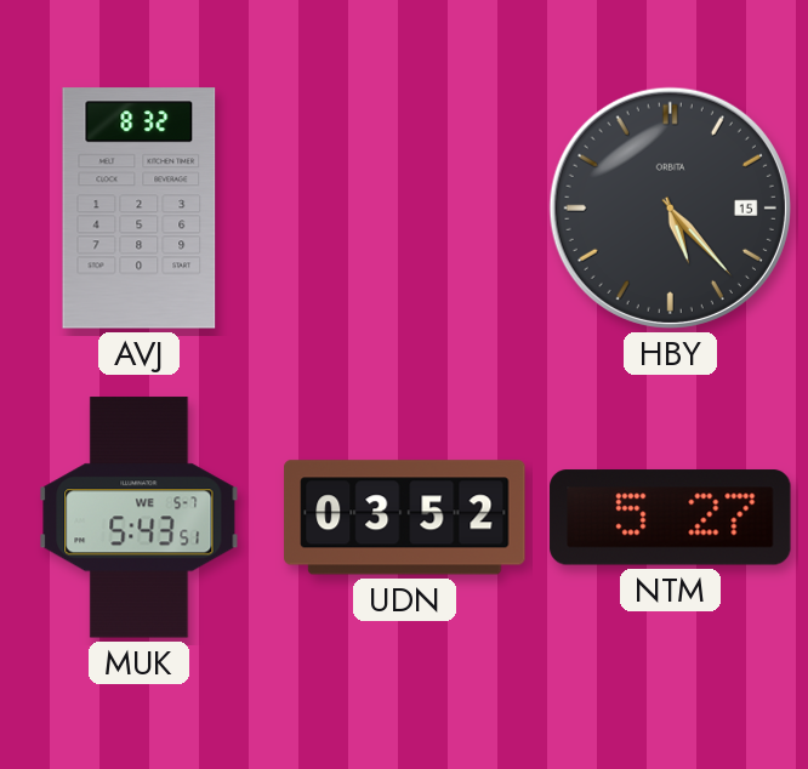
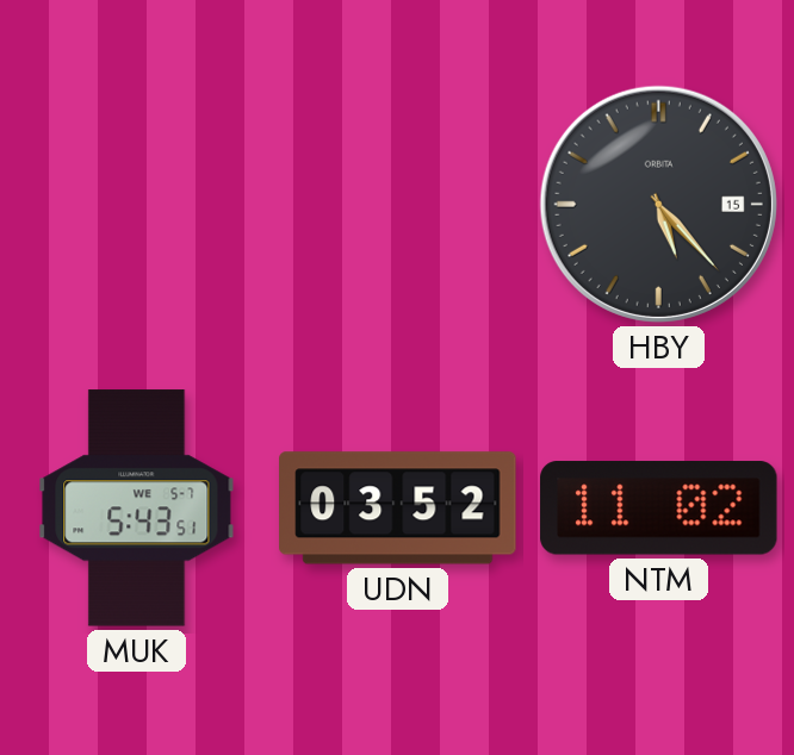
AVJ: 8:32 -> none (140, 209)
NTM: 5:27 -> 11:02 (659, 508)
